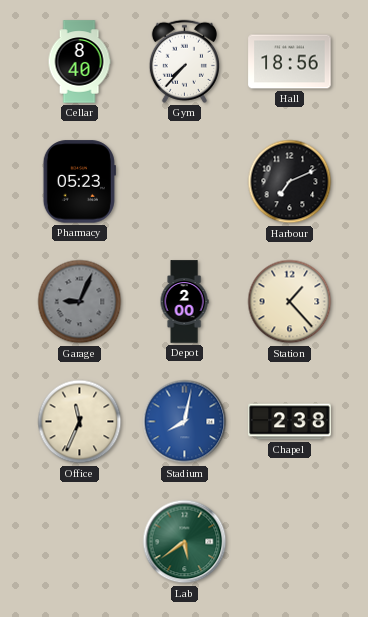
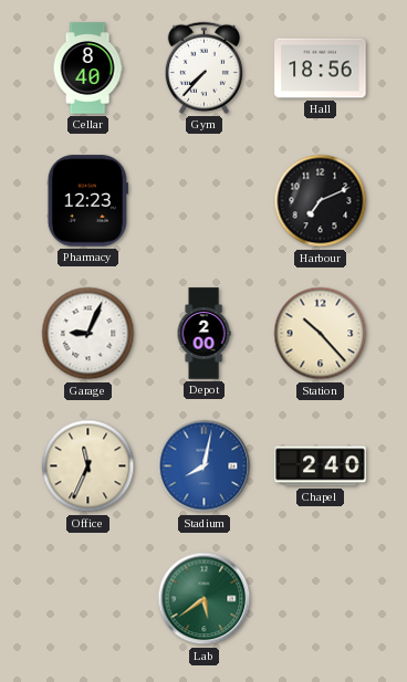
Pharmacy: 05:23 -> 12:23 (87, 201)
Garage dial: grey -> white (88, 334)
Station: 1:23 -> 10:23 (321, 334)
Chapel: 2:38 -> 2:40 (321, 466)
